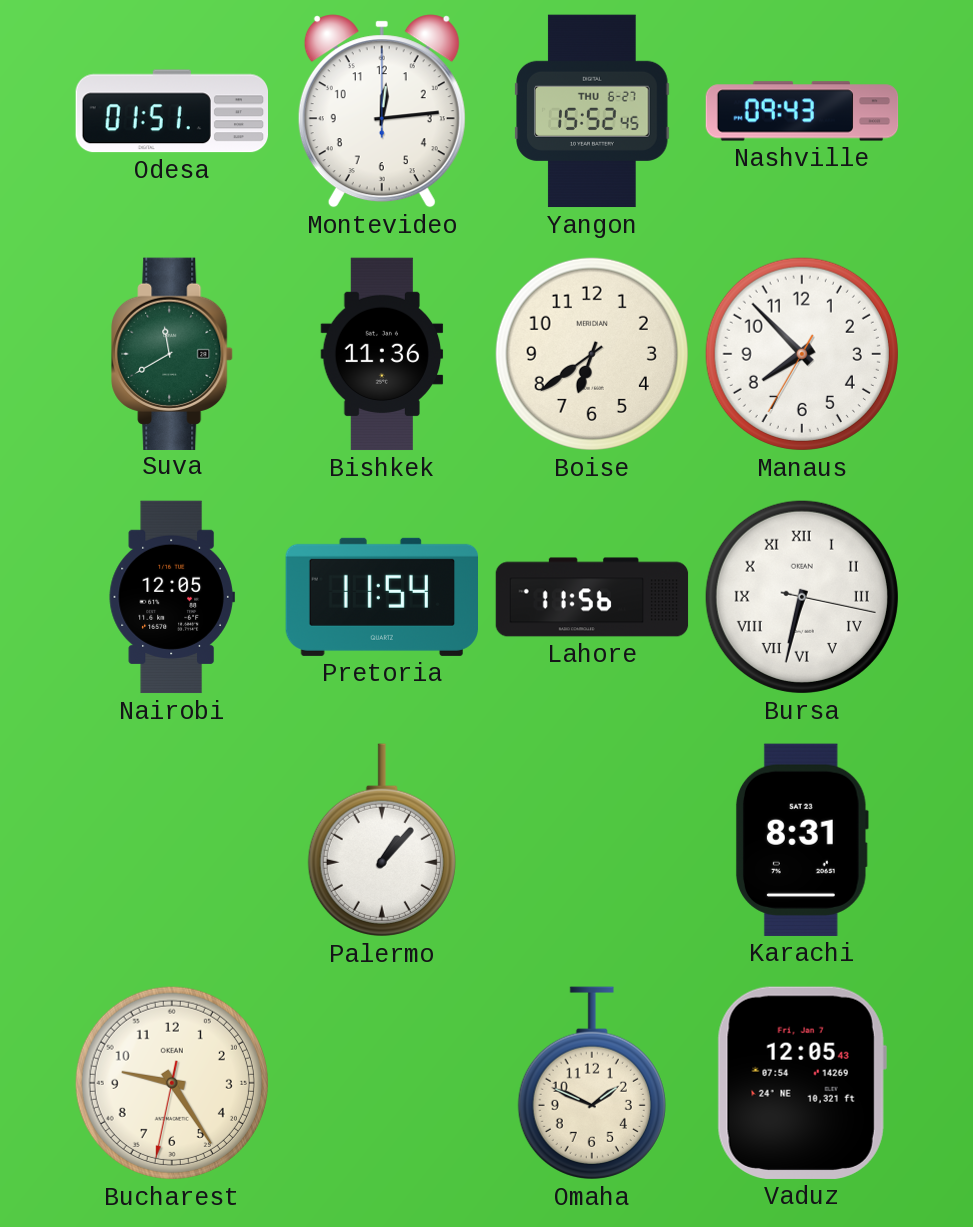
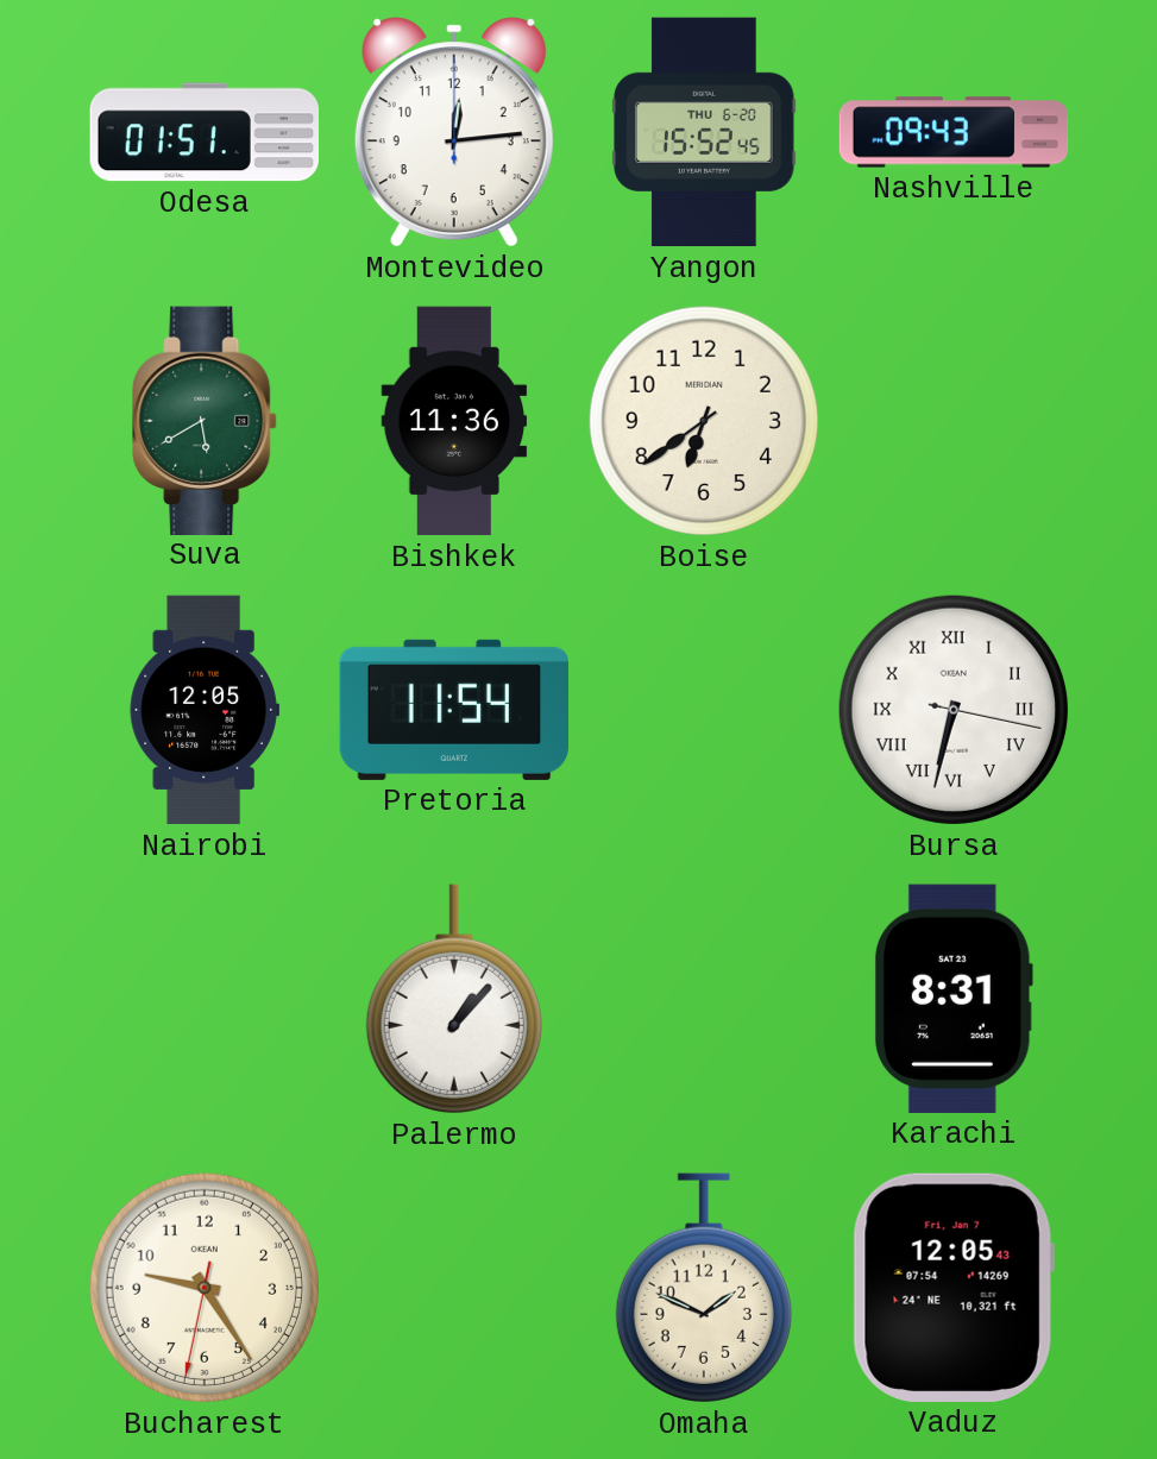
Yangon date: THU 6-27 -> THU 6-20 (704, 132)
Suva: 11:40 -> 5:40 (205, 420)
Manaus: 7:52 -> none (802, 354)
Lahore: 11:56 -> none (592, 597)
